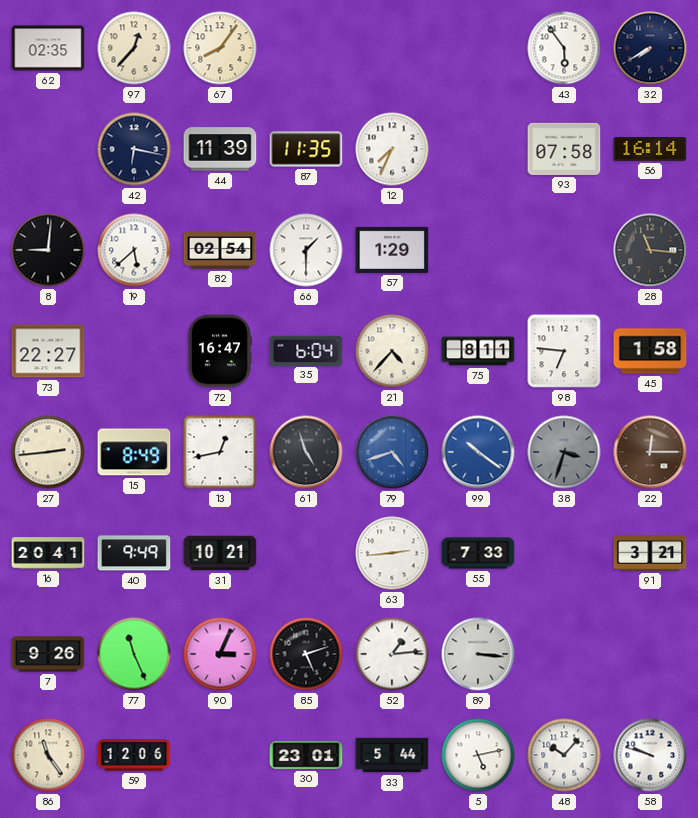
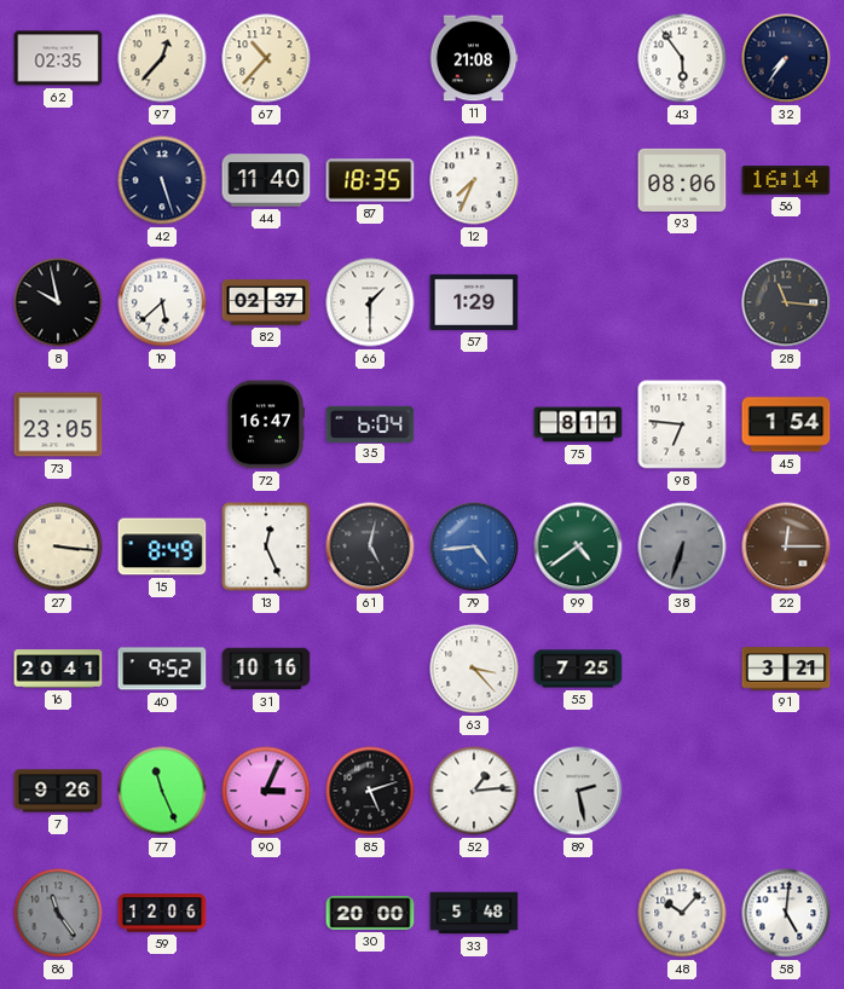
67: 8:06 -> 10:37 (266, 58)
11: none -> 21:08 (474, 58)
32: 7:40 -> 7:36 (786, 58)
42: 6:17 -> 5:27 (162, 180)
44: 11:39 -> 11:40 (266, 180)
87: 11:35 -> 18:35 (370, 180)
93: 07:58 -> 08:06 (682, 180)
8: 9:01 -> 9:58 (58, 302)
82: 02:54 -> 02:37 (266, 302)
73: 22:27 -> 23:05 (58, 424)
21: 4:37 -> none (392, 351)
45: 1:58 -> 1:54 (786, 424)
27: 2:44 -> 3:16 (58, 546)
13: 12:43 -> 12:26 (266, 546)
61: 4:57 -> 5:02 (370, 546)
79: 4:42 -> 4:44 (474, 546)
99: 10:21 -> 4:39 (578, 546)
99 dial: blue -> green (578, 546)
38: 3:33 -> 6:33 (682, 546)
40: 9:49 -> 9:52 (162, 669)
31: 10:21 -> 10:16 (266, 669)
63: 2:44 -> 3:23 (474, 669)
55: 7:33 -> 7:25 (578, 669)
89: 3:16 -> 2:28 (578, 791)
86 dial: cream -> grey (58, 913)
30: 23:01 -> 20:00 (370, 913)
33: 5:44 -> 5:48 (474, 913)
5: 5:13 -> none (478, 755)
58: 9:48 -> 5:01 (786, 913)
